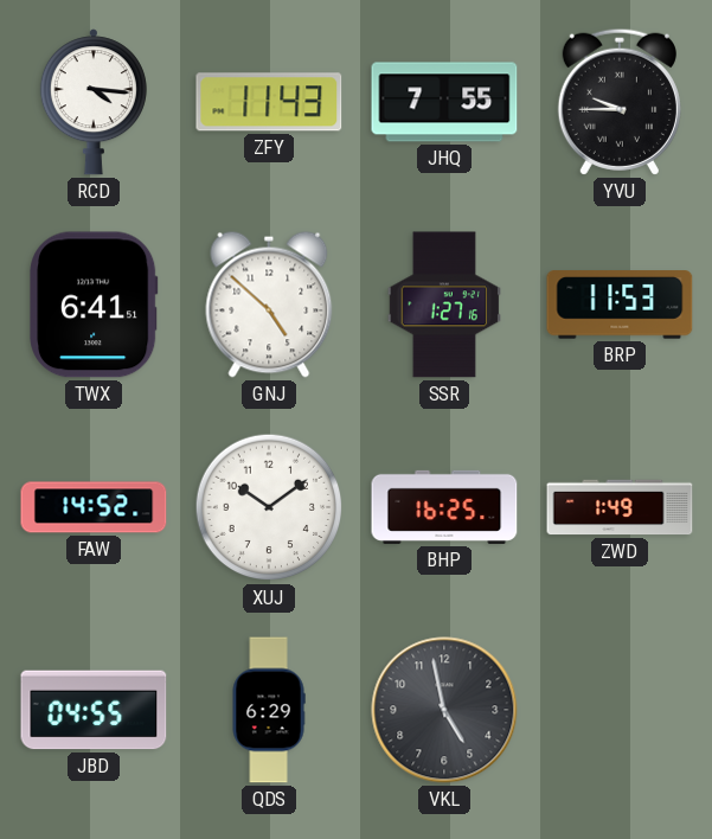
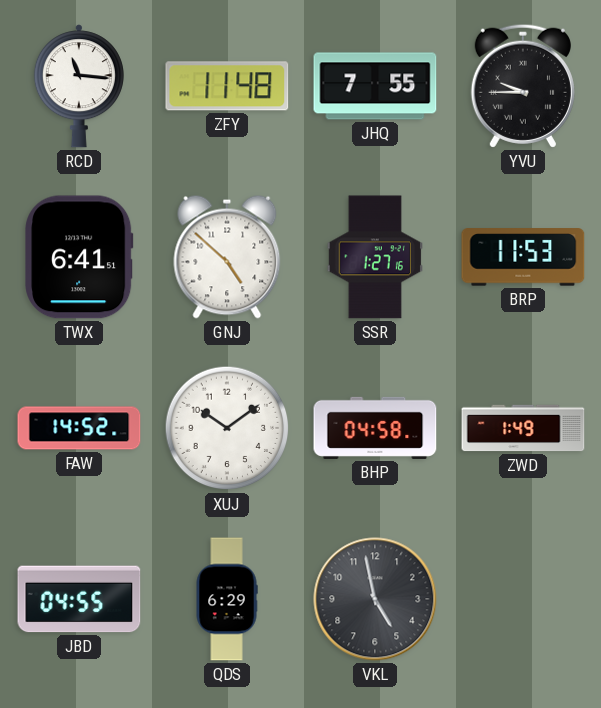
RCD: 4:16 -> 11:16 (79, 86)
ZFY: 11:43 -> 11:48 (227, 86)
BHP: 16:25 -> 04:58 (375, 428)
